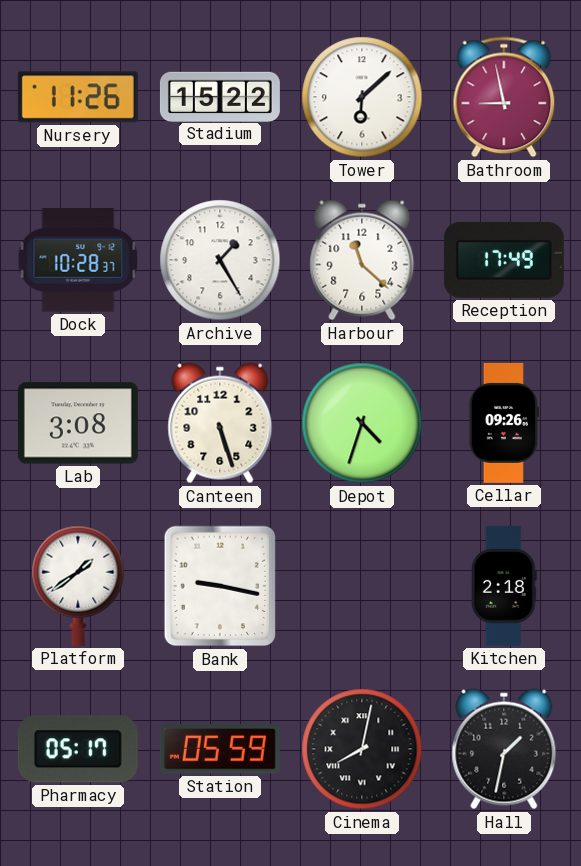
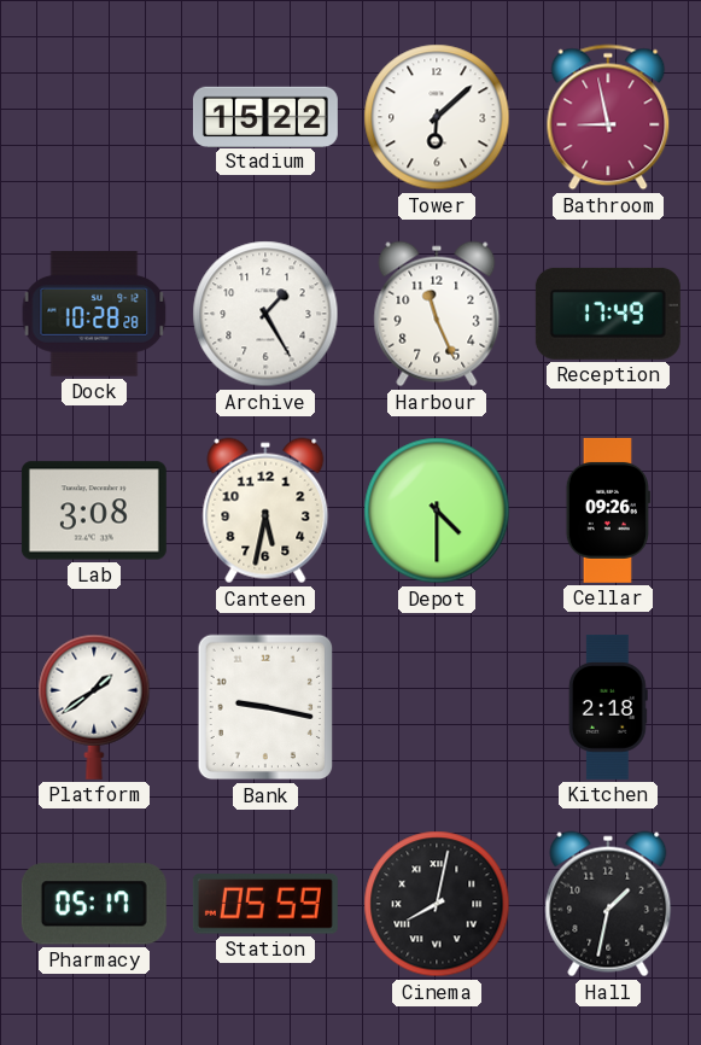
Nursery: 11:26 -> none (78, 97)
Dock: 10:28:37 -> 10:28:28 (94, 314)
Harbour: 11:22 -> 11:26 (437, 314)
Canteen: 5:27 -> 5:32 (265, 510)
Depot: 4:33 -> 4:30 (437, 510)
